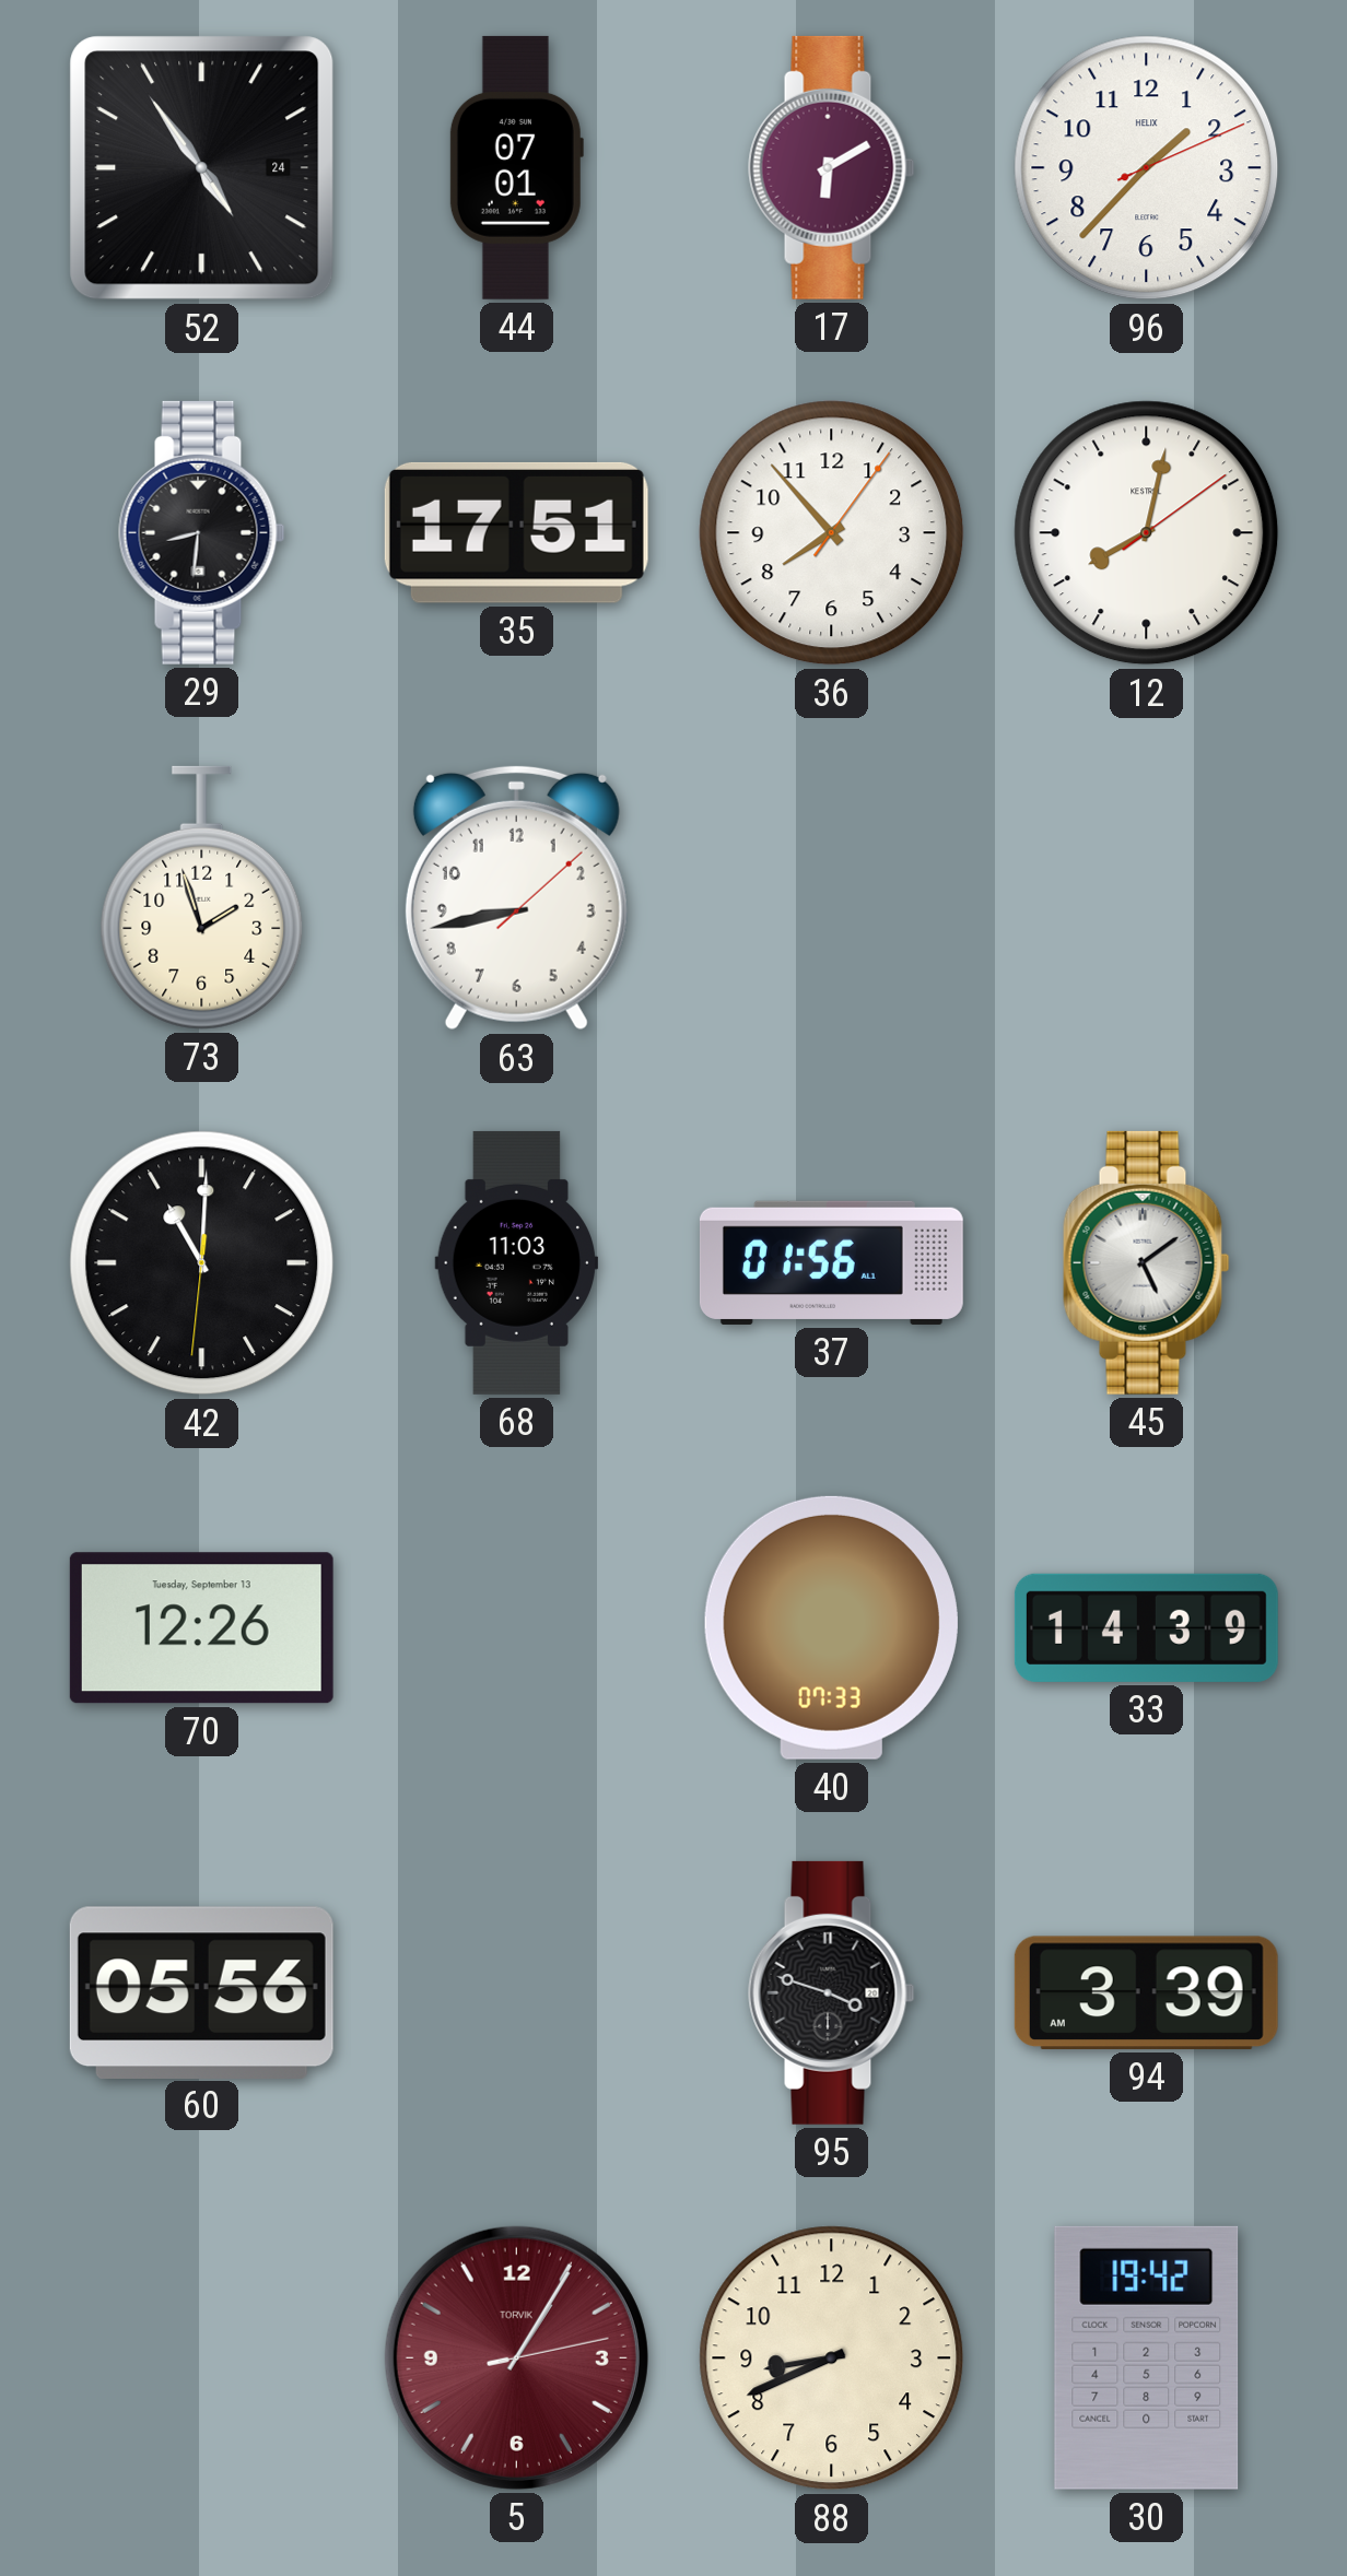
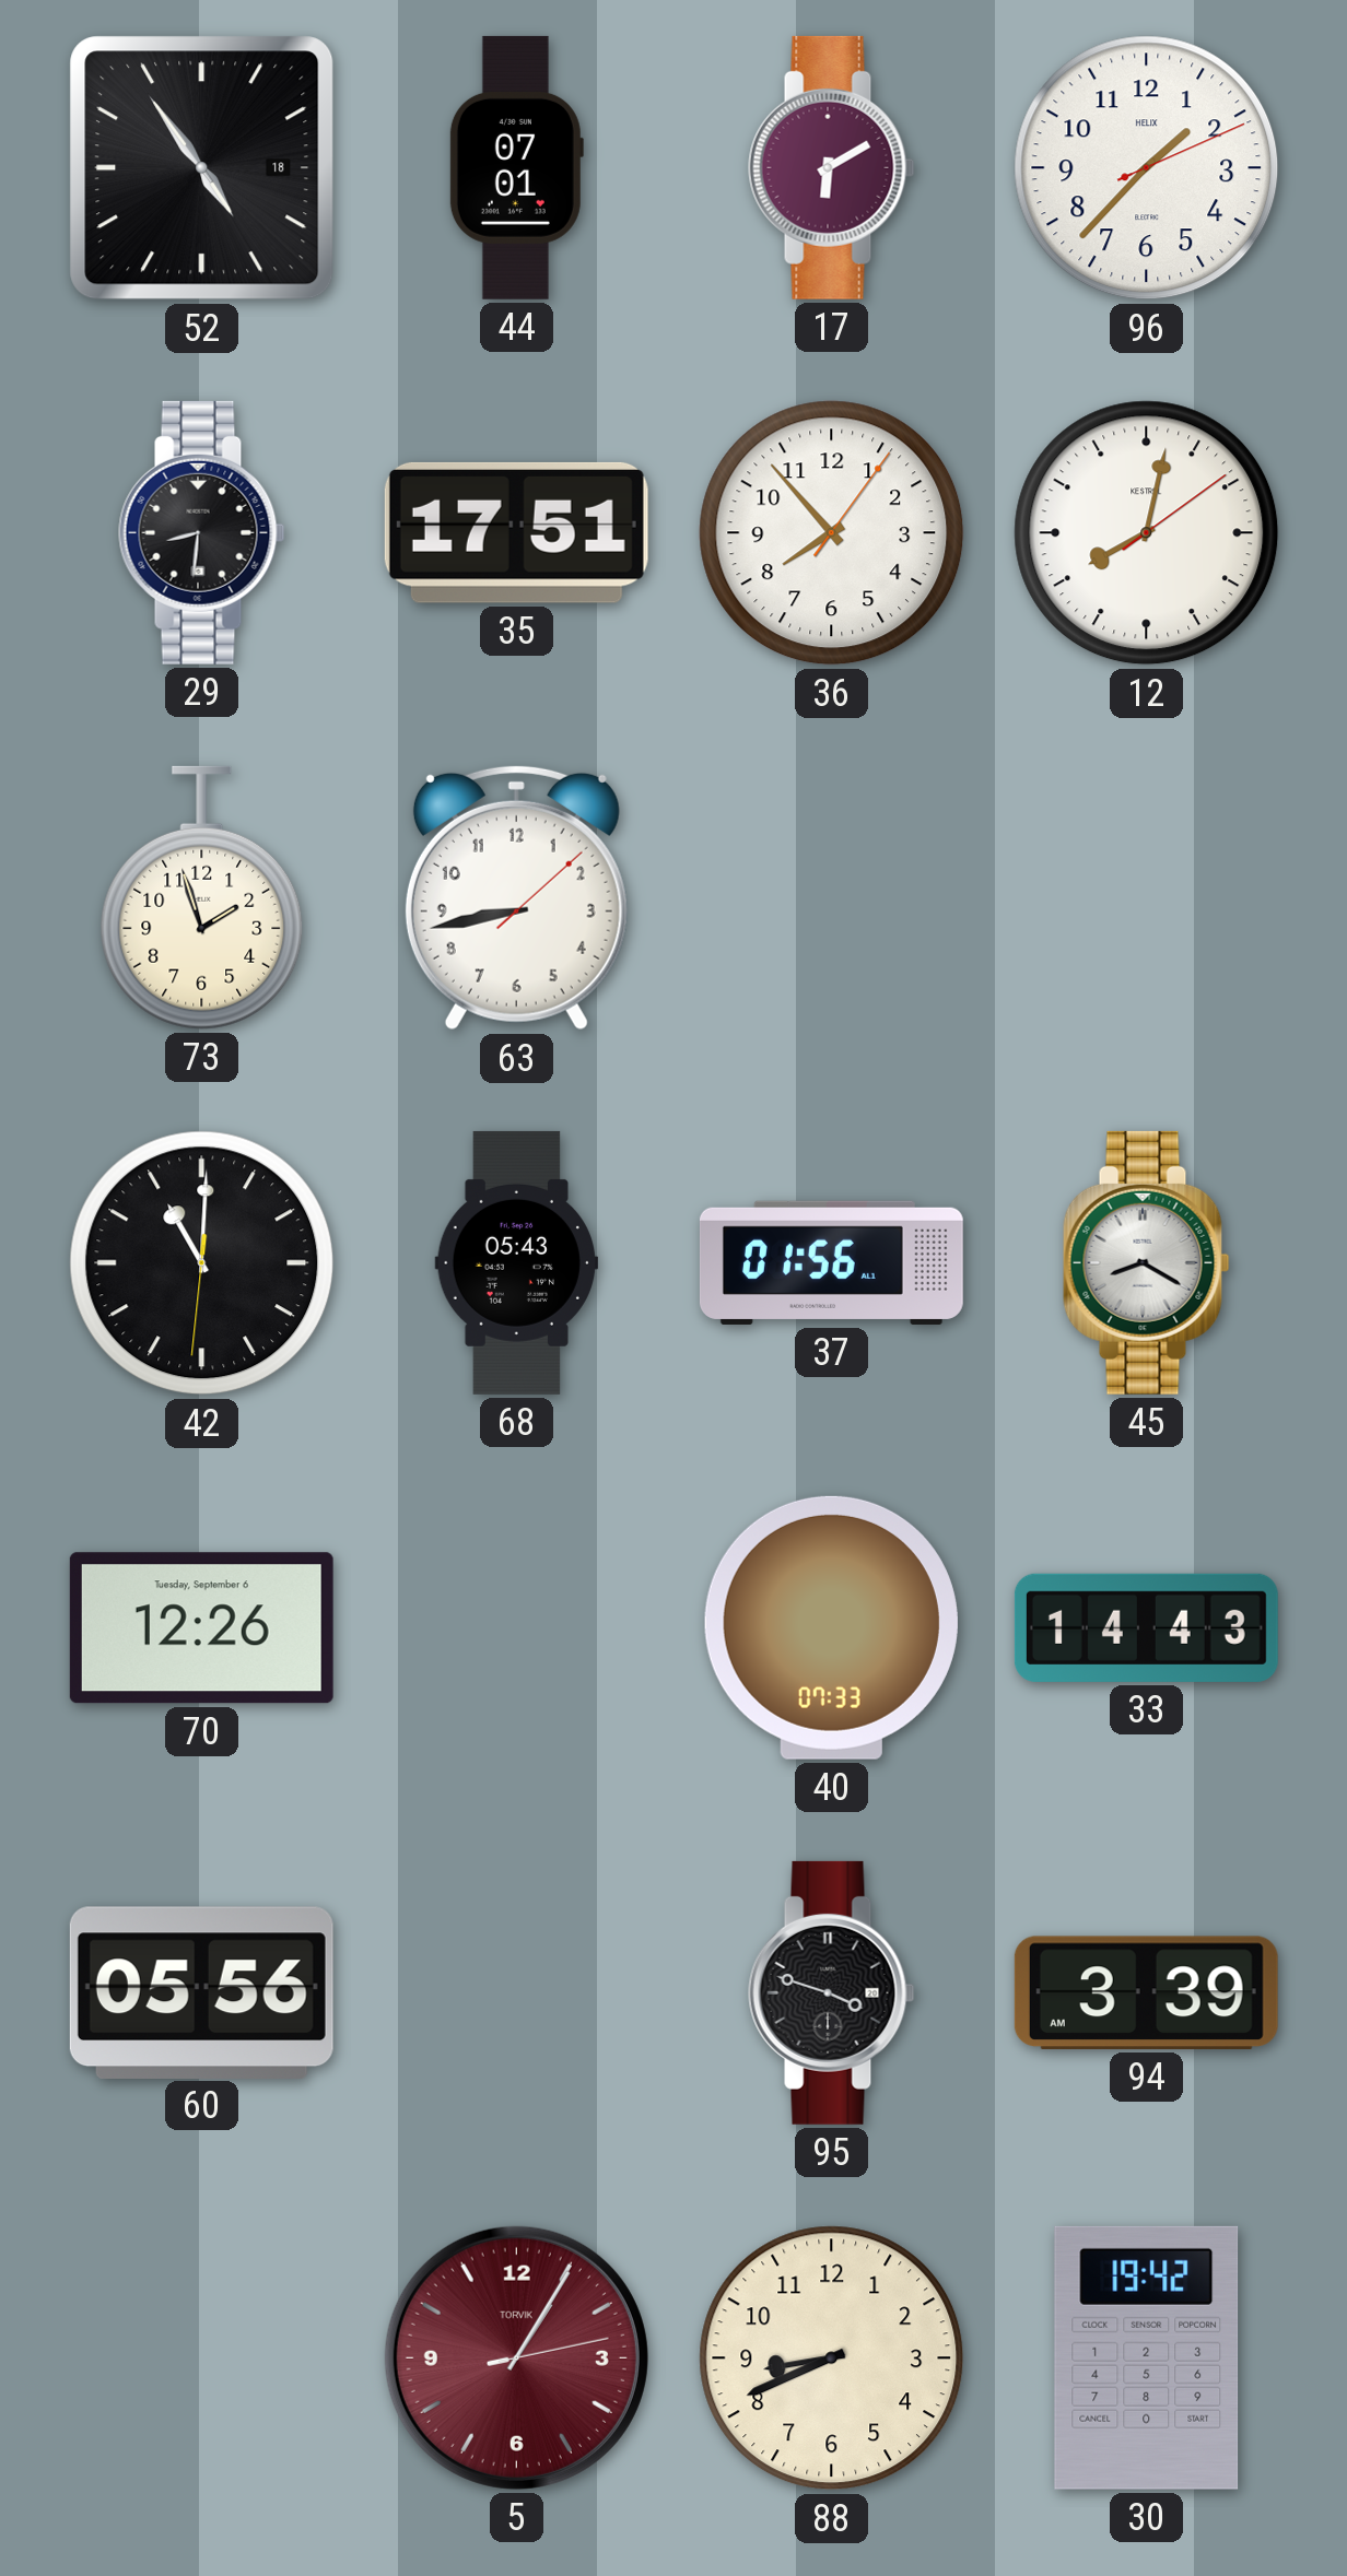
52 date: 24 -> 18 (202, 168)
68: 11:03 -> 05:43 (516, 1262)
45: 5:09 -> 8:20 (1147, 1262)
70 date: Tuesday, September 13 -> Tuesday, September 6 (201, 1628)
33: 14:39 -> 14:43 (1146, 1627)
